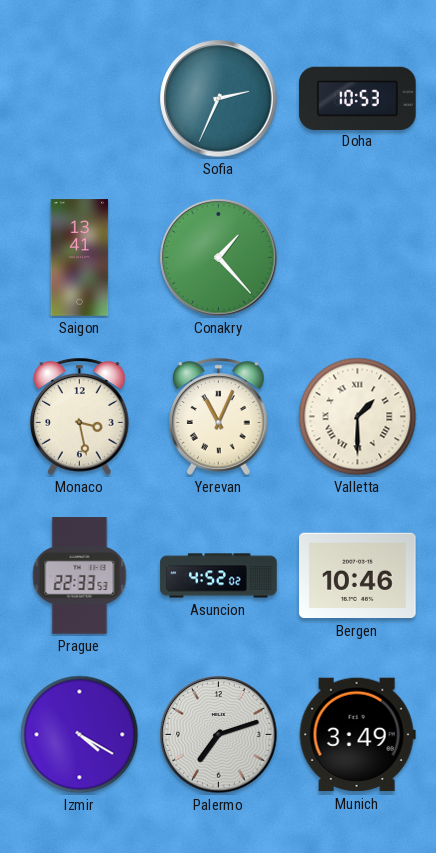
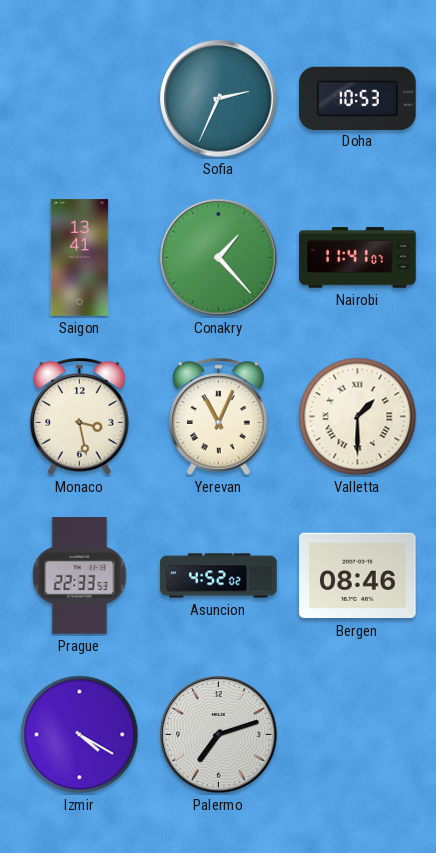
Nairobi: none -> 11:41 (358, 258)
Bergen: 10:46 -> 08:46 (358, 576)
Munich: 3:49 -> none (357, 735)
